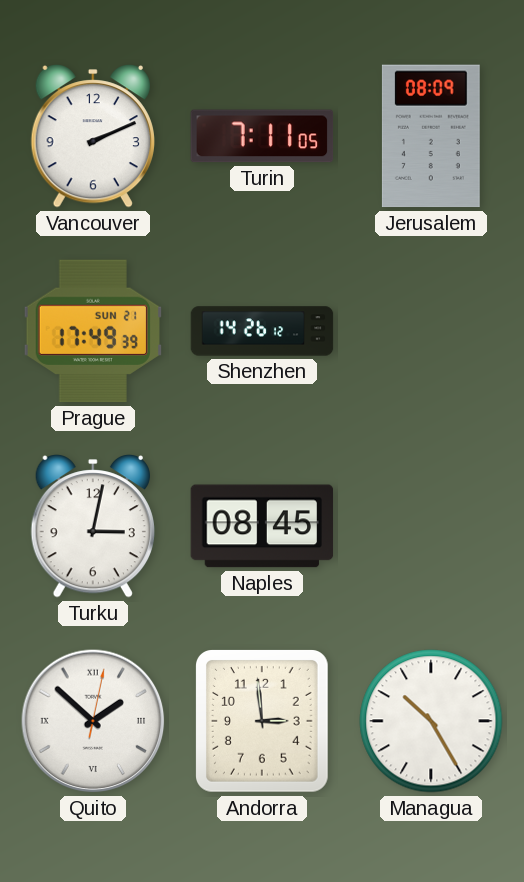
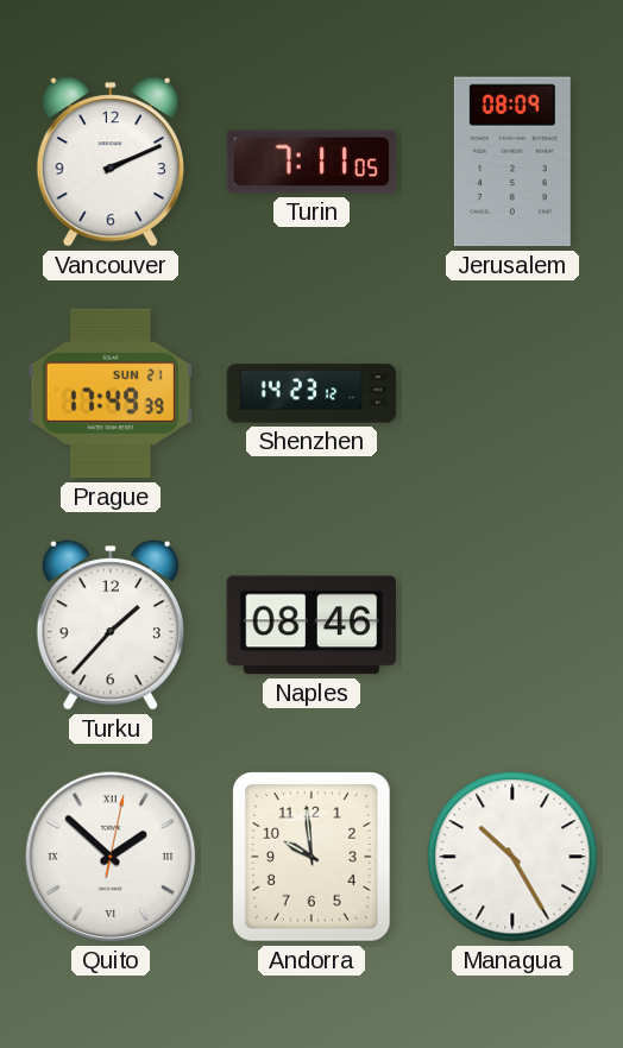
Shenzhen: 14:26 -> 14:23 (311, 393)
Turku: 3:02 -> 1:37 (111, 626)
Naples: 08:45 -> 08:46 (311, 625)
Andorra: 2:59 -> 9:59 (313, 858)
